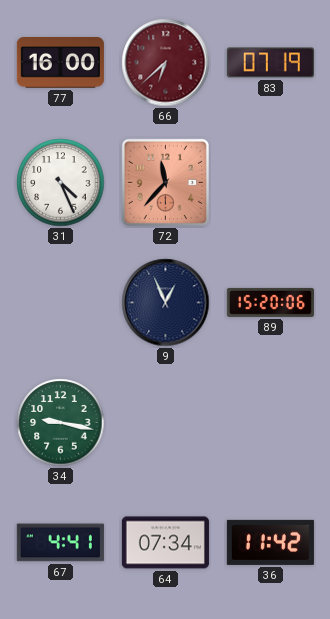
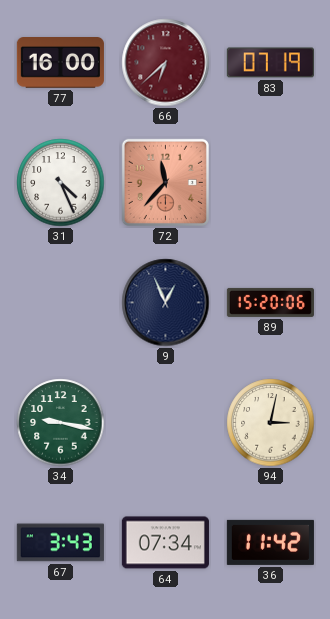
94: none -> 3:02 (271, 423)
67: 4:41 -> 3:43 (60, 543)
